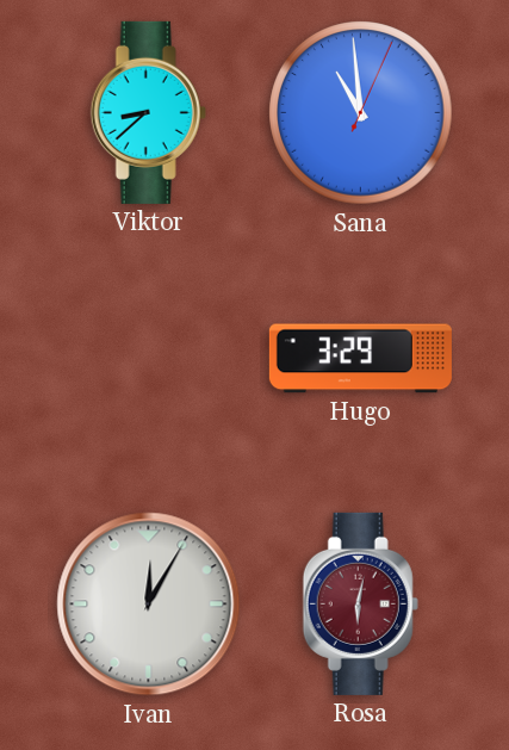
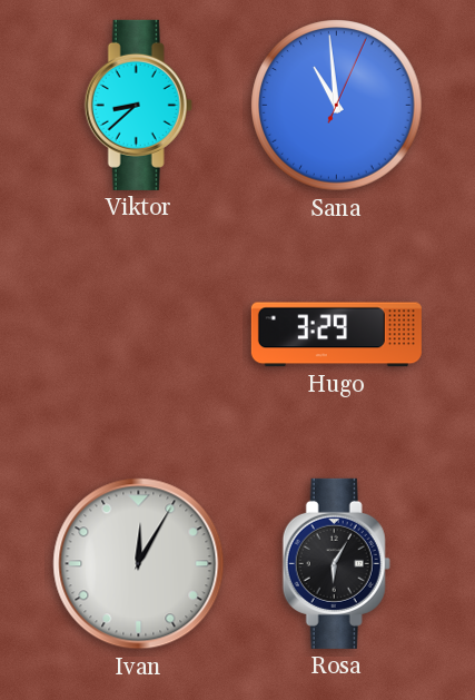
Rosa: 6:02 -> 6:05 (336, 563)
Rosa dial: burgundy -> black (336, 563)
